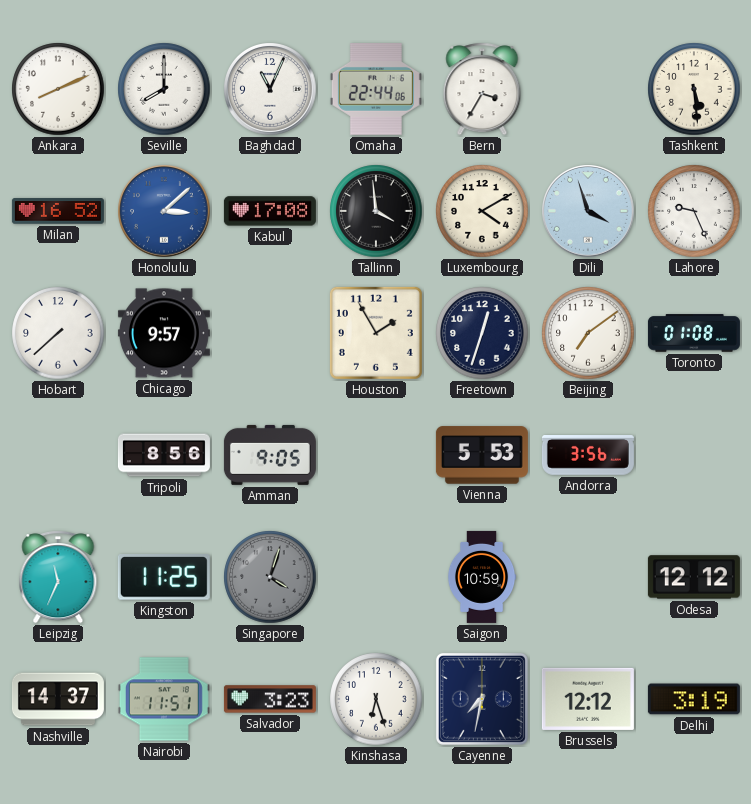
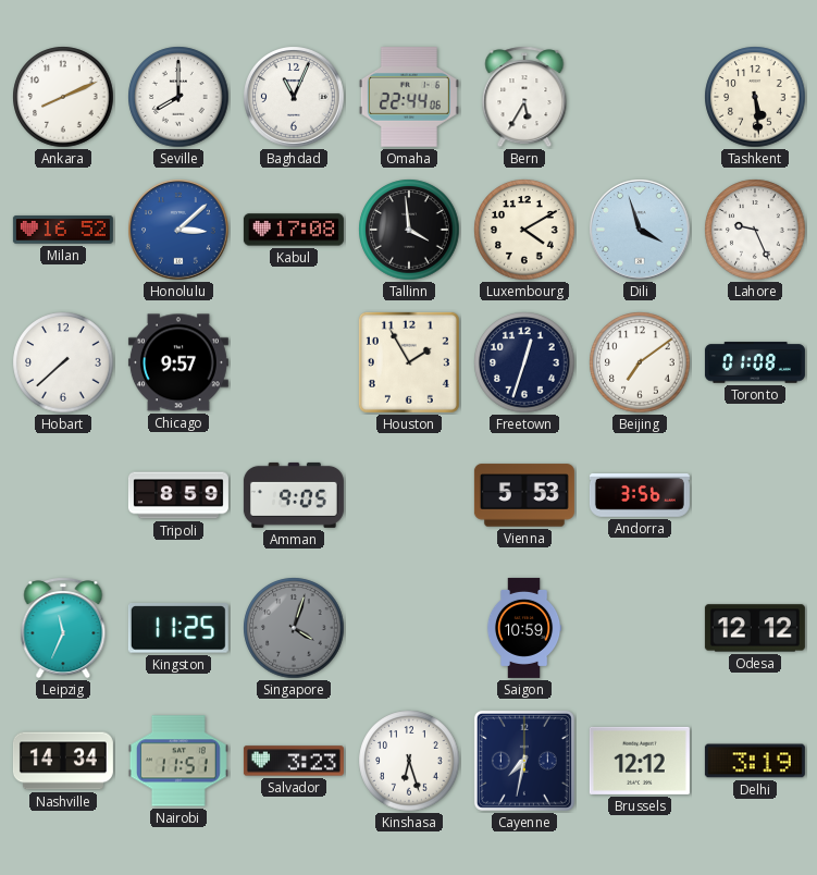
Bern: 3:35 -> 5:35 (524, 97)
Tripoli: 8:56 -> 8:59 (178, 495)
Nashville: 14:37 -> 14:34 (63, 761)
